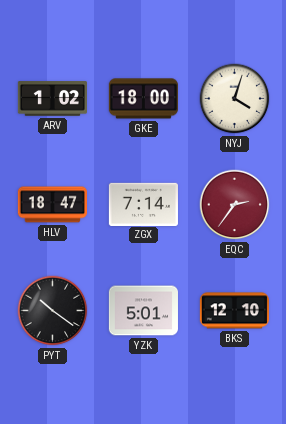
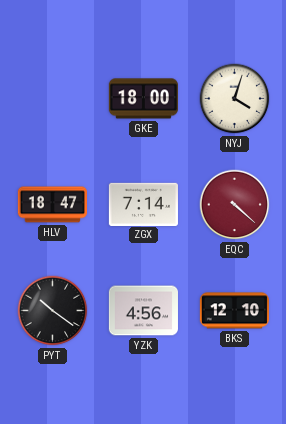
ARV: 1:02 -> none (52, 99)
EQC: 2:36 -> 4:22 (235, 205)
YZK: 5:01 -> 4:56 (143, 311)
